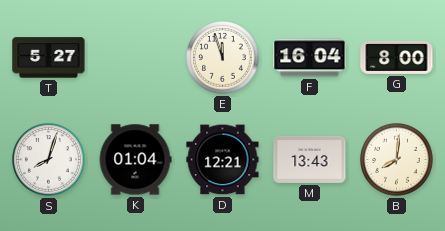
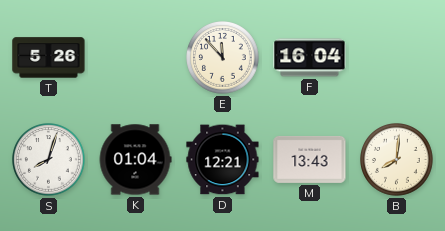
T: 5:27 -> 5:26 (49, 58)
E: 11:57 -> 11:53 (223, 58)
G: 8:00 -> none (397, 57)
